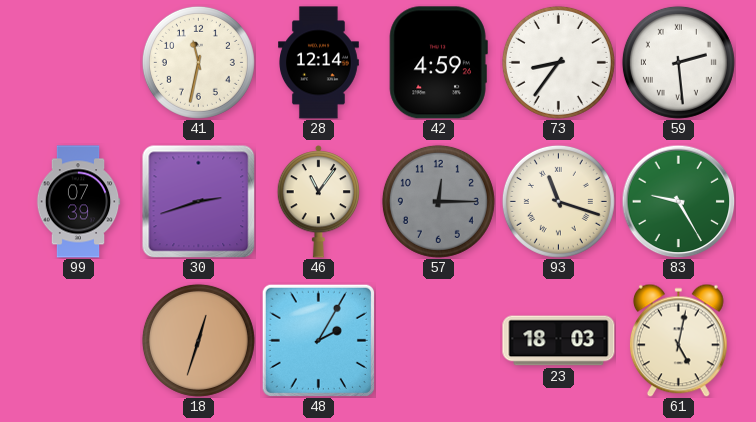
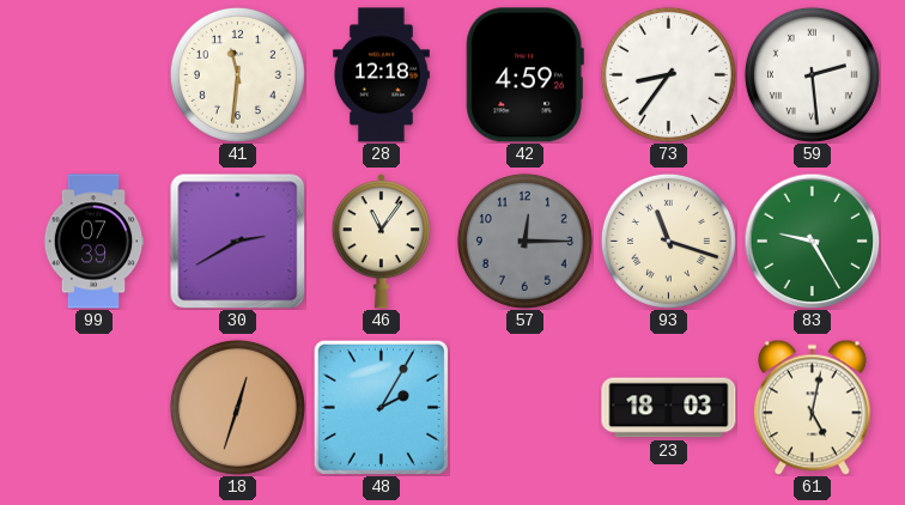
41: 11:32 -> 11:31 (237, 74)
28: 12:14 -> 12:18 (382, 75)
30: 2:42 -> 2:40 (237, 241)
